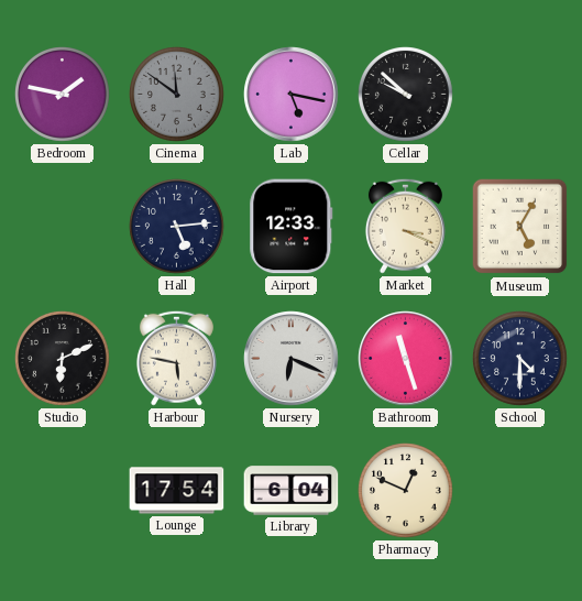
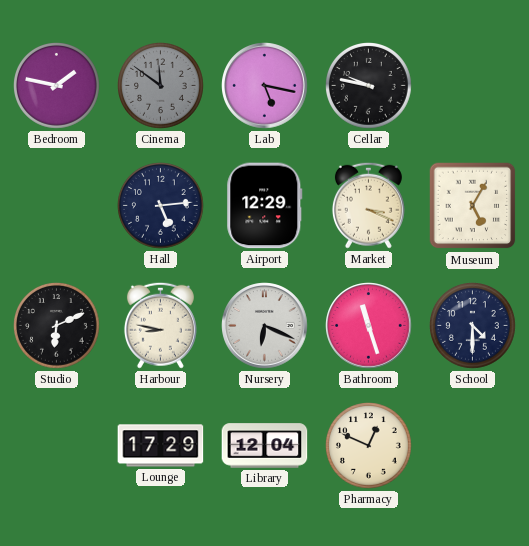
Cellar: 9:52 -> 9:47 (369, 86)
Airport: 12:33 -> 12:29 (265, 206)
Harbour: 5:47 -> 8:47 (160, 325)
Lounge: 17:54 -> 17:29 (161, 446)
Library: 6:04 -> 12:04 (265, 446)
